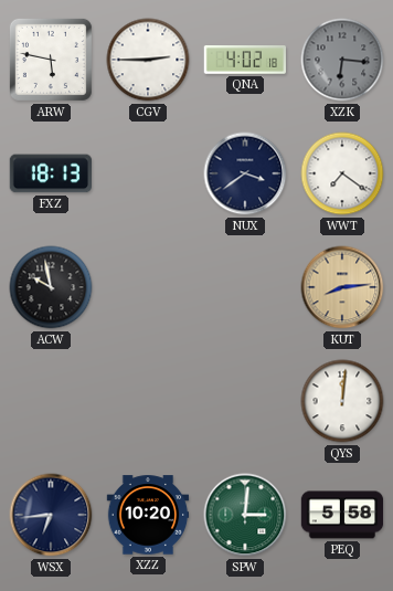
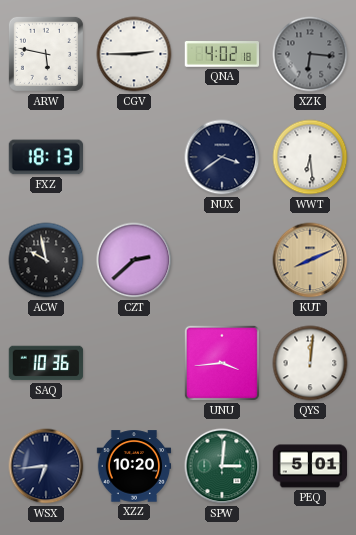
WWT: 7:21 -> 6:29 (310, 157)
CZT: none -> 2:38 (134, 260)
KUT: 8:14 -> 8:11 (310, 260)
SAQ: none -> 10:36 (46, 363)
UNU: none -> 3:44 (222, 363)
PEQ: 5:58 -> 5:01 (310, 466)
